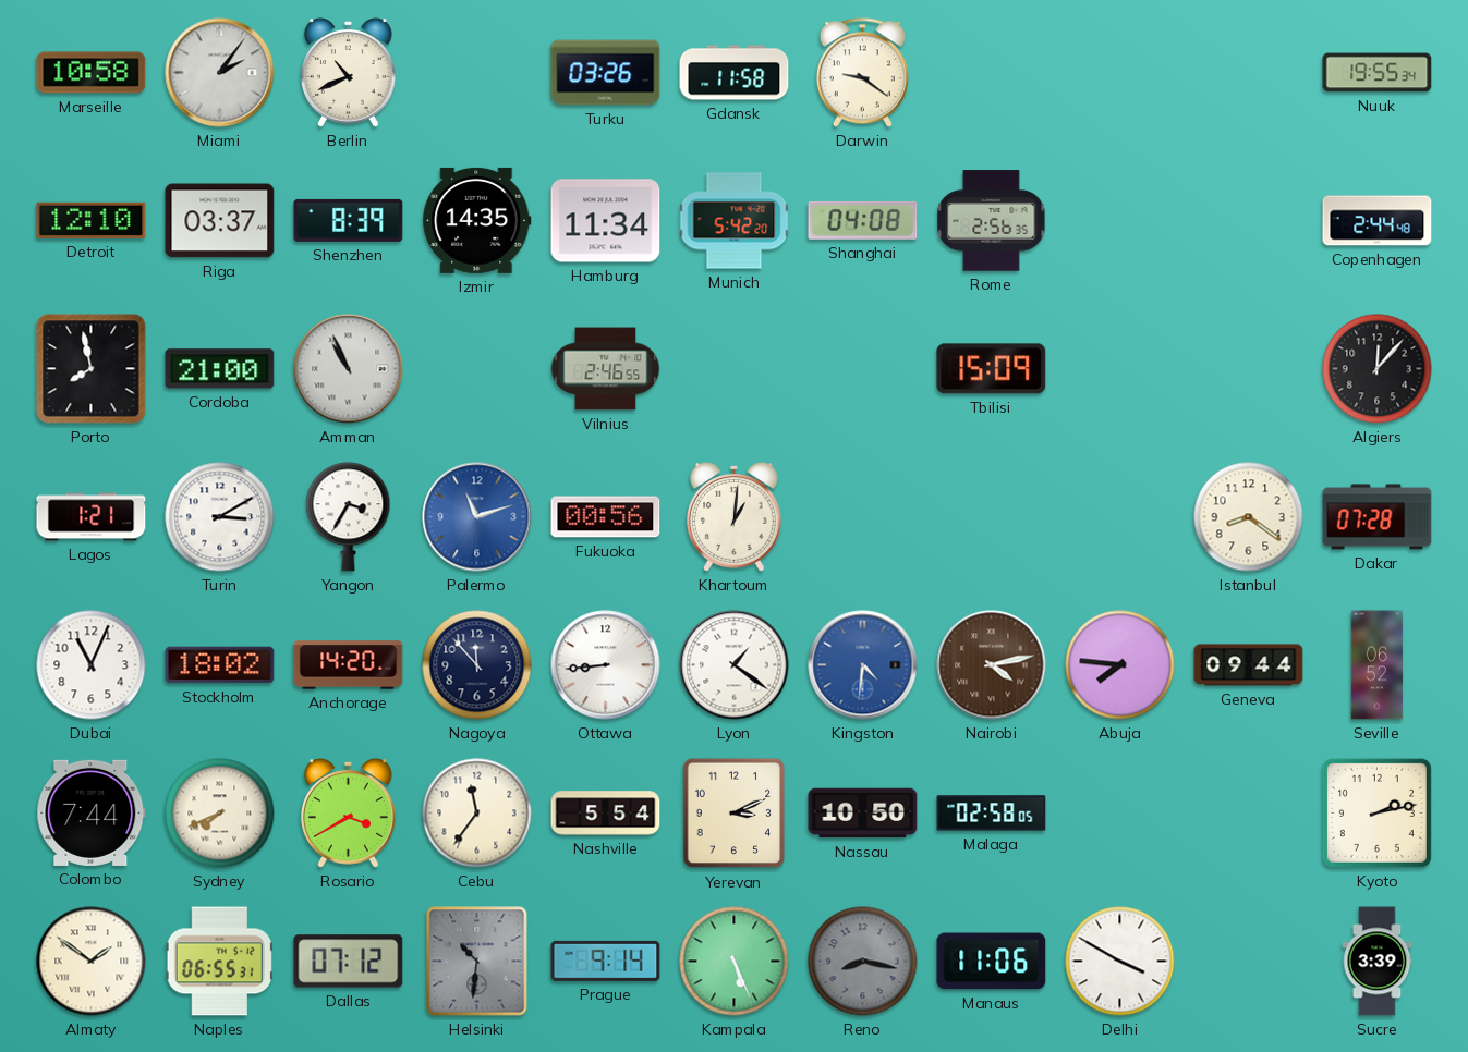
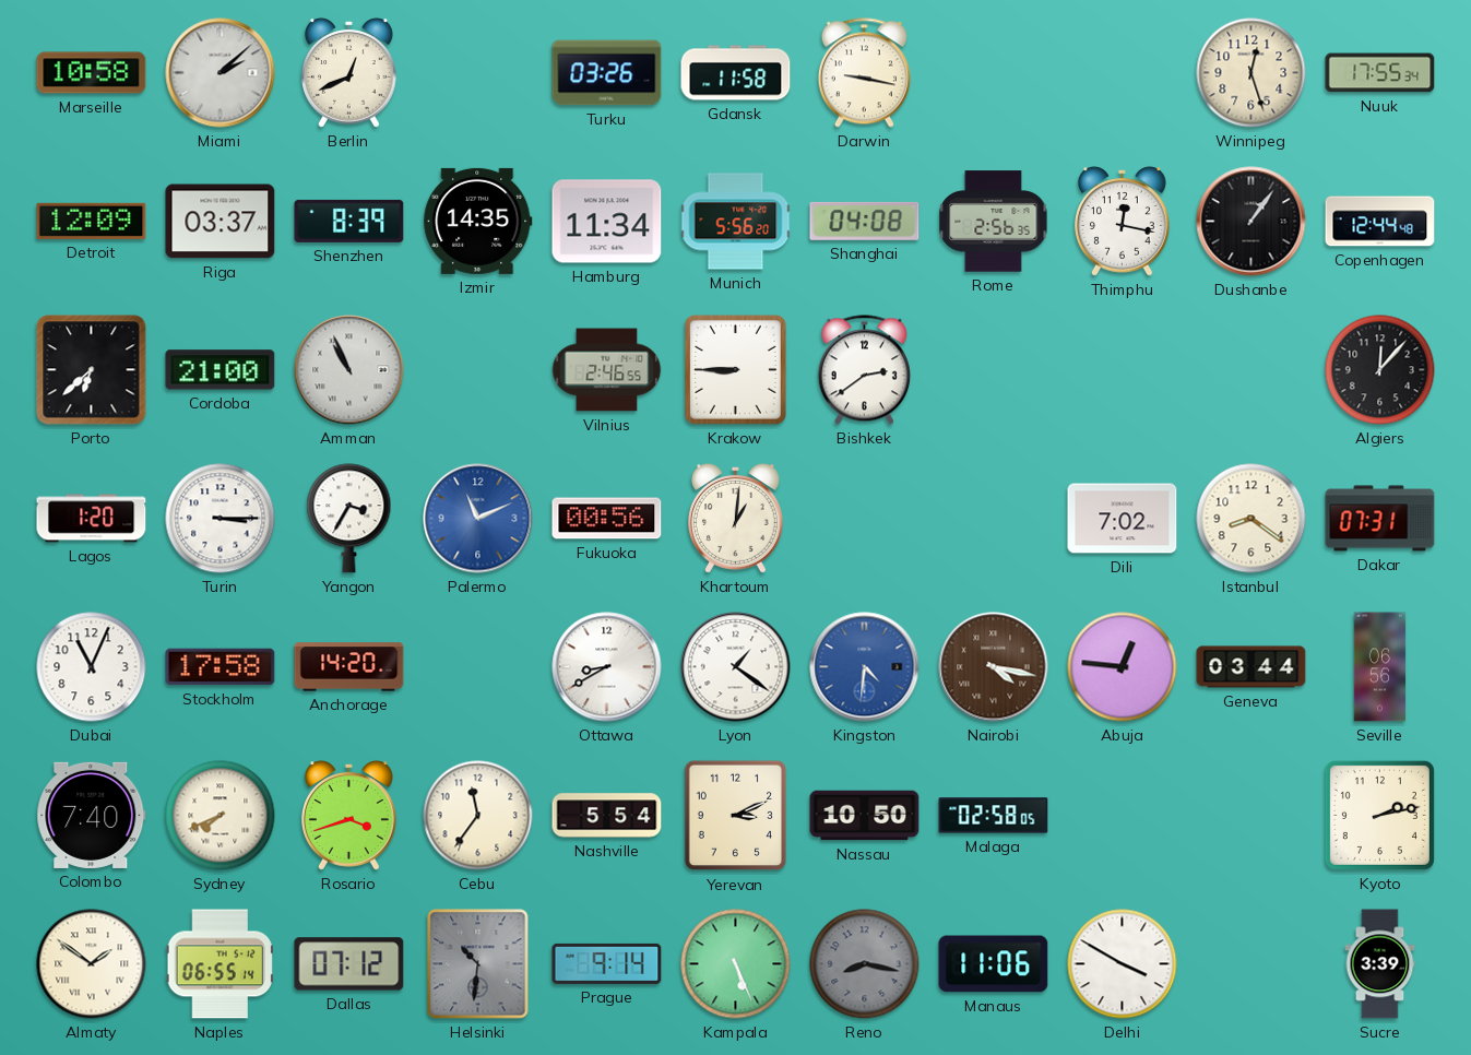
Miami: 2:06 -> 2:08 (221, 73)
Berlin: 10:41 -> 12:41 (349, 73)
Darwin: 9:21 -> 9:17 (864, 73)
Winnipeg: none -> 12:27 (1251, 73)
Nuuk: 19:55 -> 17:55 (1380, 73)
Detroit: 12:10 -> 12:09 (92, 221)
Munich: 5:42 -> 5:56 (736, 222)
Thimphu: none -> 12:17 (1123, 222)
Dushanbe: none -> 1:06 (1251, 222)
Copenhagen: 2:44 -> 12:44 (1380, 222)
Porto: 7:58 -> 6:38 (92, 370)
Krakow: none -> 8:45 (735, 369)
Bishkek: none -> 2:39 (864, 370)
Tbilisi: 15:09 -> none (992, 369)
Lagos: 1:21 -> 1:20 (92, 519)
Turin: 3:10 -> 3:15 (221, 519)
Palermo: 11:12 -> 11:11 (478, 519)
Dili: none -> 7:02 (1123, 519)
Dakar: 07:28 -> 07:31 (1380, 519)
Stockholm: 18:02 -> 17:58 (221, 667)
Nagoya: 11:53 -> none (477, 665)
Ottawa: 8:44 -> 8:40 (607, 667)
Nairobi: 4:13 -> 4:17 (994, 667)
Abuja: 7:46 -> 12:46 (1123, 667)
Geneva: 09:44 -> 03:44 (1251, 667)
Seville: 06:52 -> 06:56 (1380, 667)
Colombo: 7:44 -> 7:40 (92, 815)
Rosario: 3:40 -> 3:42 (349, 816)
Naples: 06:55:31 -> 06:55:14 (220, 964)
